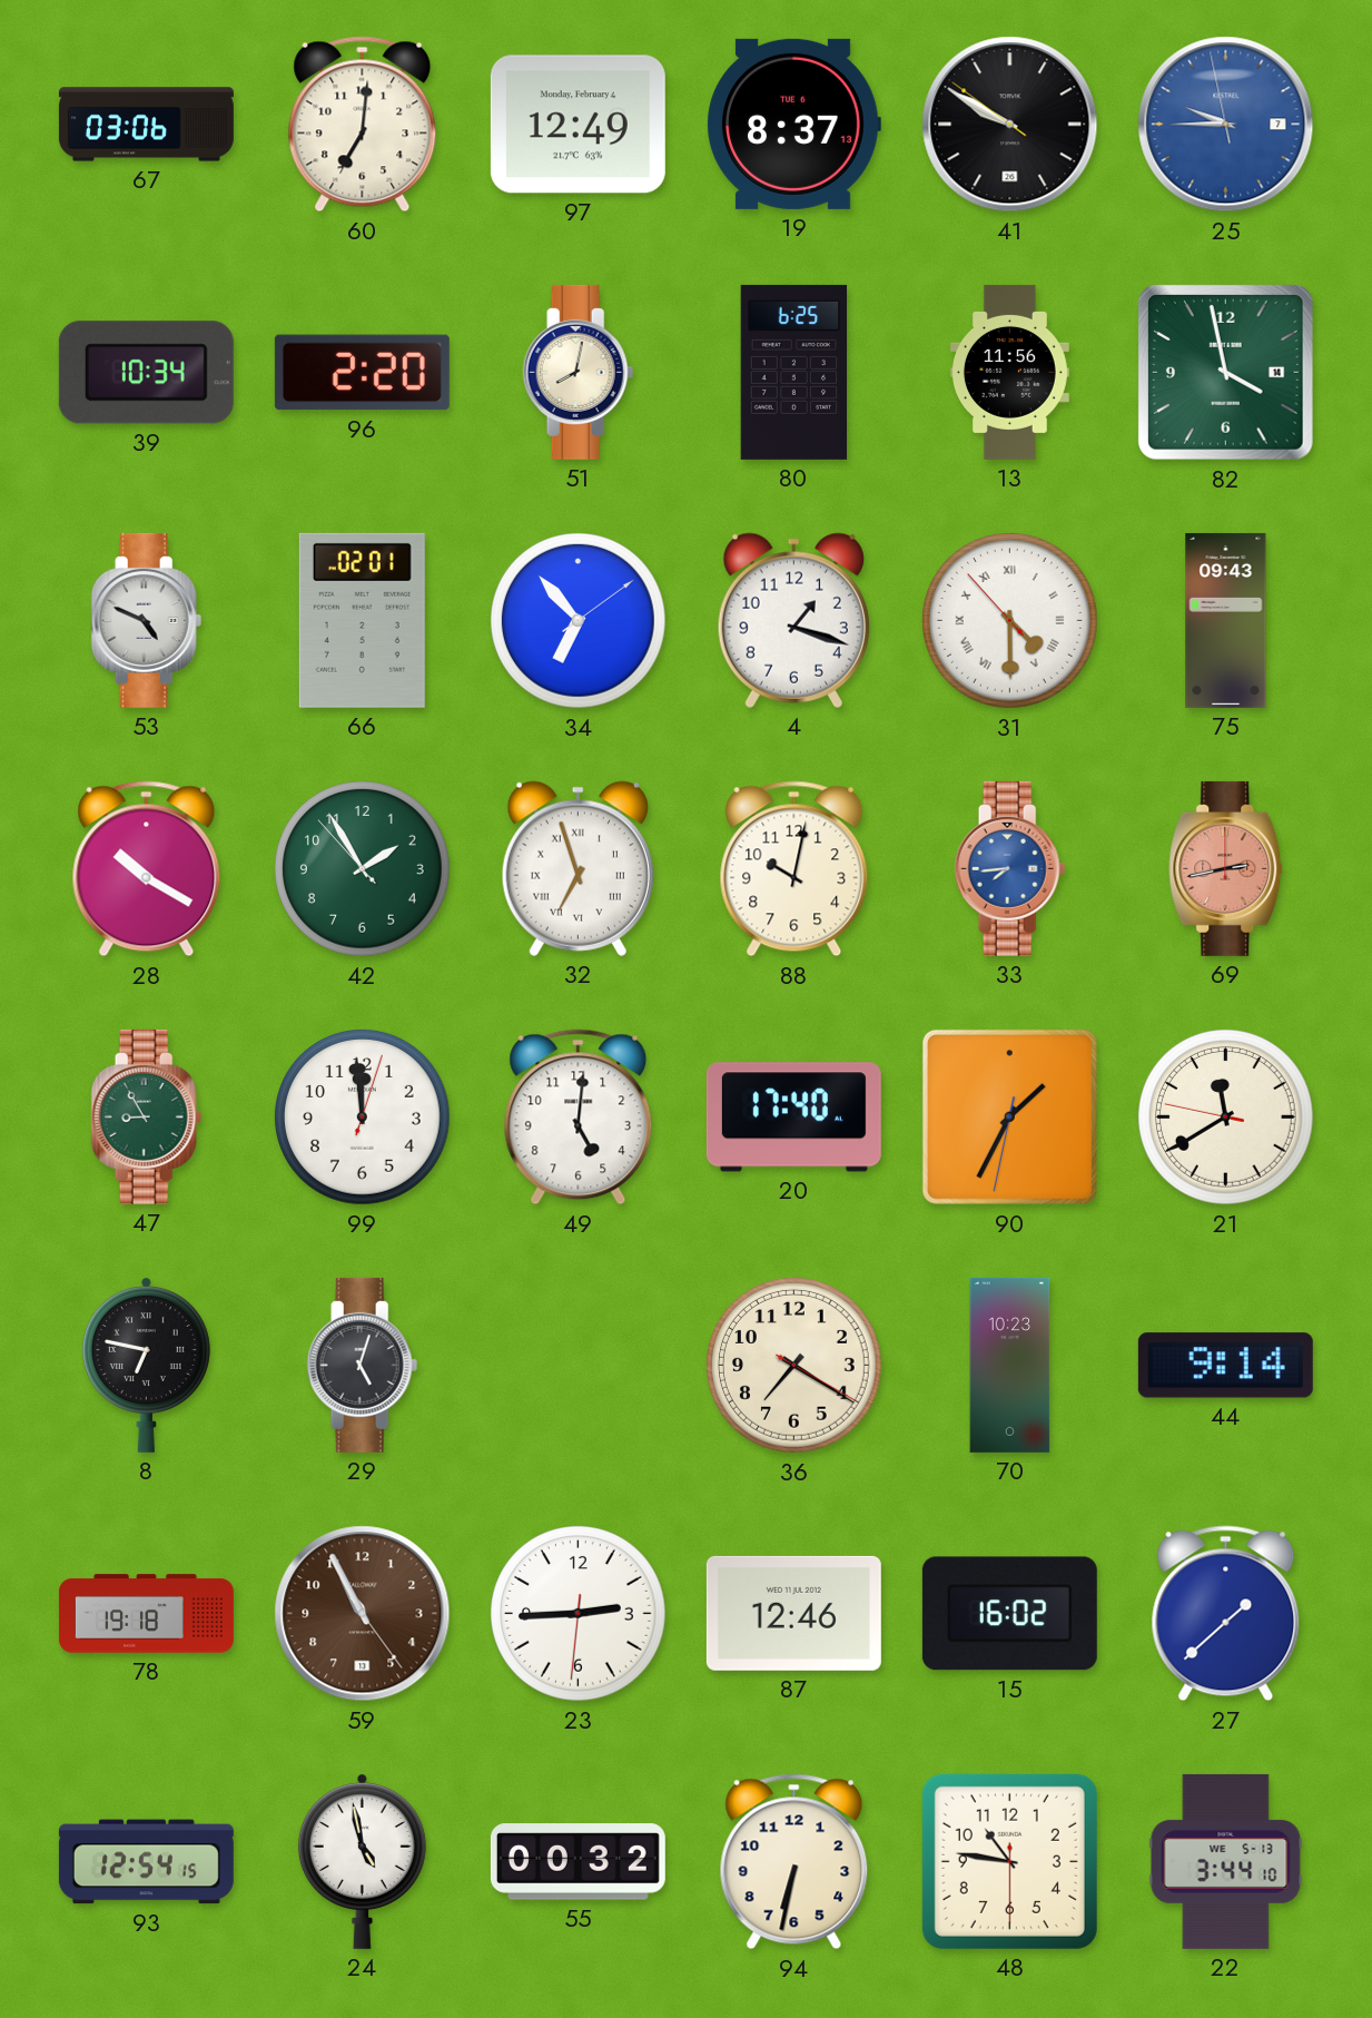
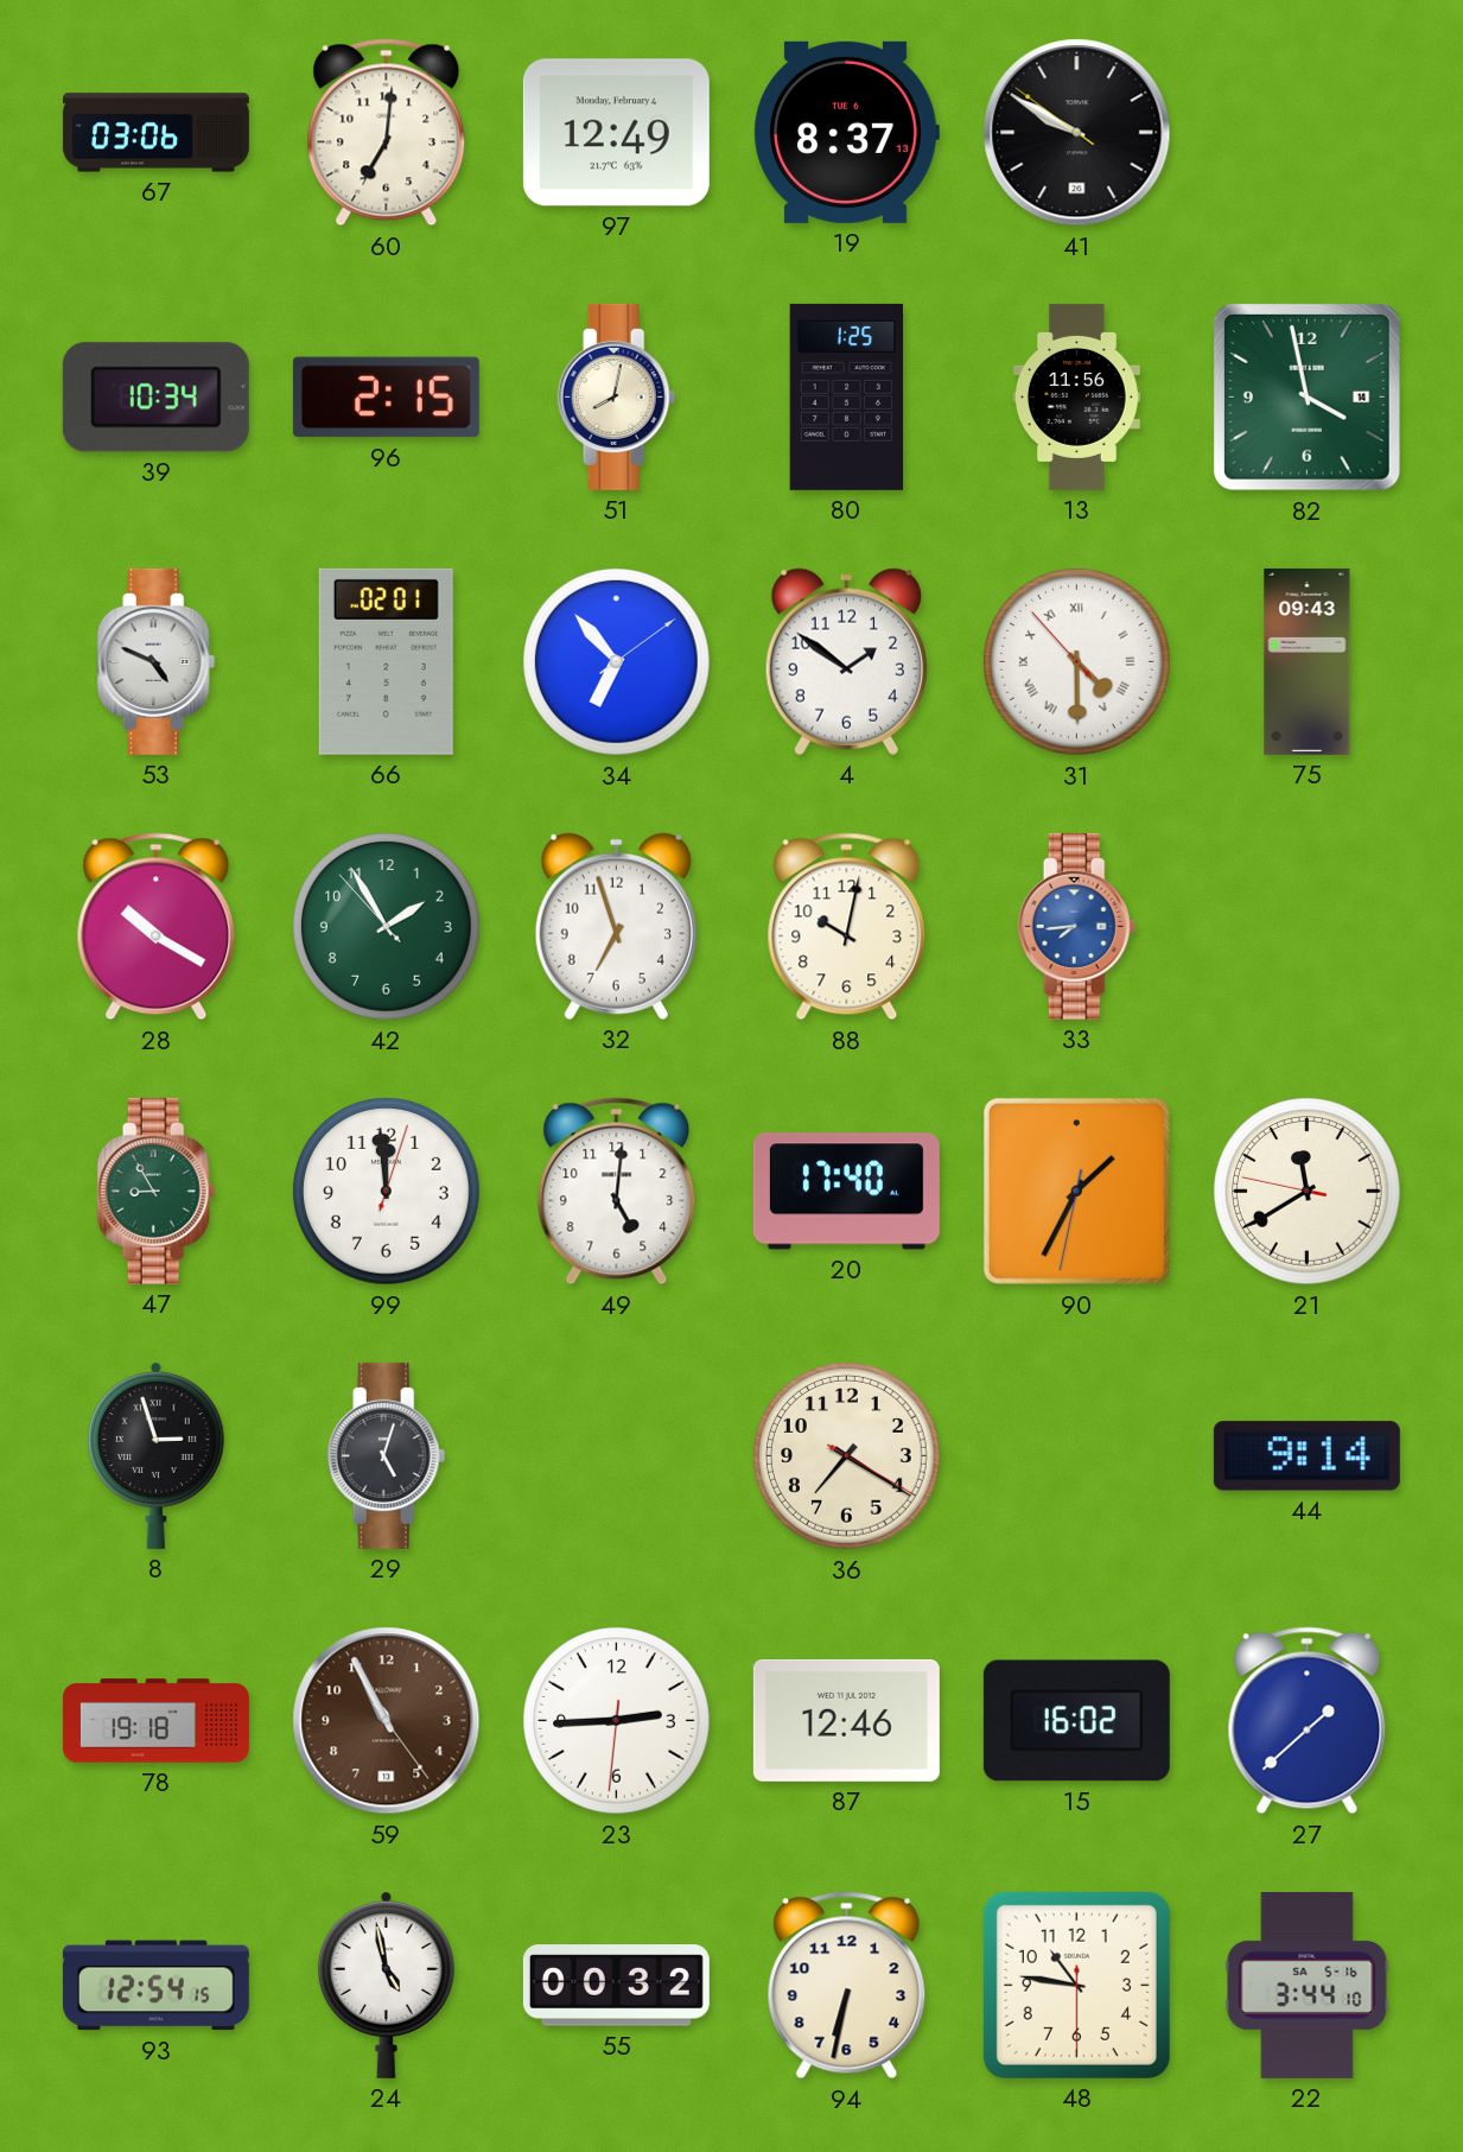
25: 9:44 -> none (1226, 125)
96: 2:20 -> 2:15 (386, 398)
80: 6:25 -> 1:25 (847, 396)
4: 1:18 -> 1:51 (846, 661)
32 numerals: Roman -> Arabic (616, 926)
69: 2:43 -> none (1226, 868)
8: 6:47 -> 2:57 (155, 1455)
70: 10:23 -> none (1010, 1365)
22 date: WE 5-13 -> SA 5-16 (1308, 1985)
